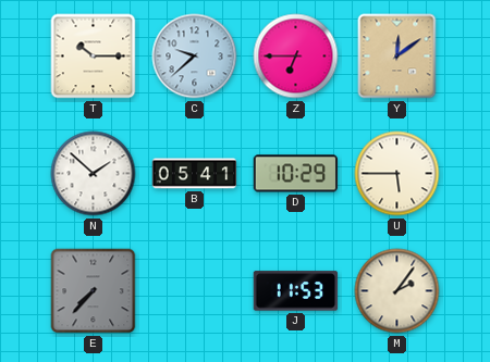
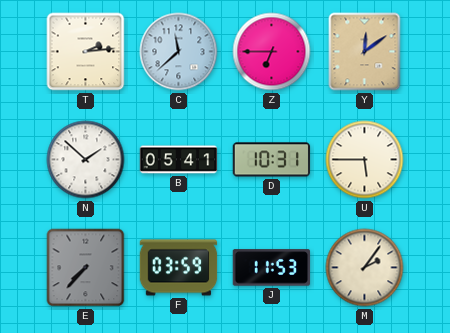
T: 10:15 -> 2:14 (86, 52)
C: 9:38 -> 11:38 (179, 52)
D: 10:29 -> 10:31 (272, 160)
F: none -> 03:59 (179, 268)
